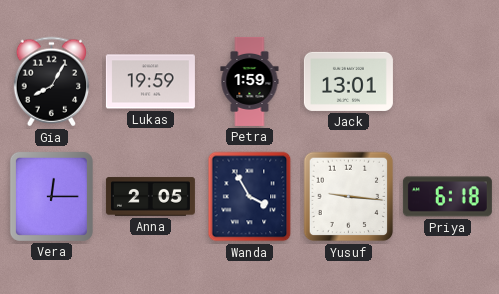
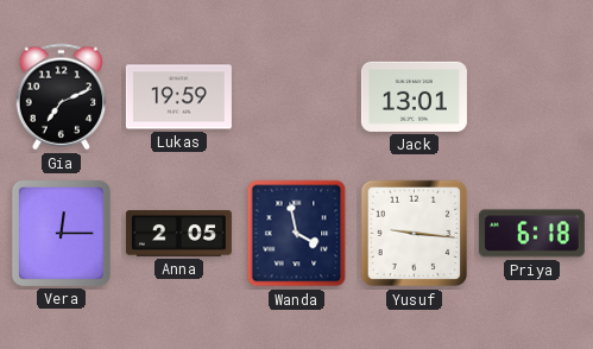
Gia: 8:05 -> 7:11 (61, 97)
Petra: 1:59 -> none (250, 81)
Wanda: 3:55 -> 3:58 (297, 234)
